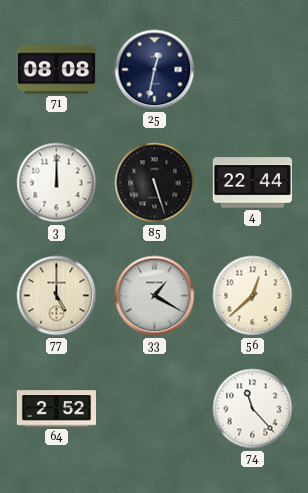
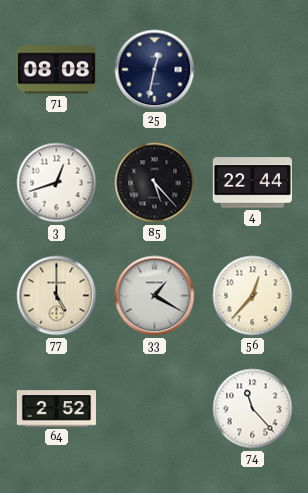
3: 12:00 -> 12:42 (57, 183)
85: 5:27 -> 5:23 (155, 183)
56: 12:38 -> 12:37 (253, 296)
